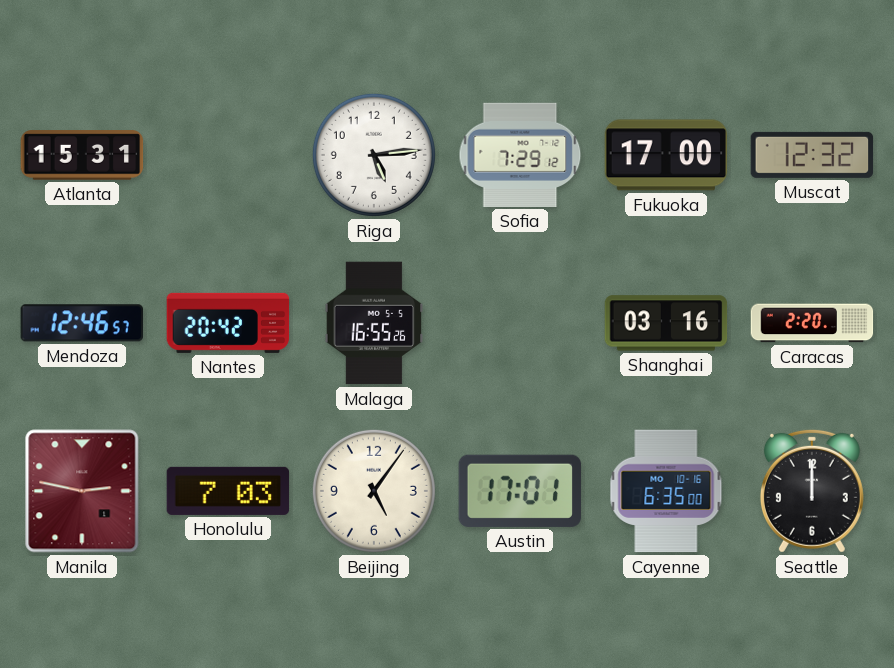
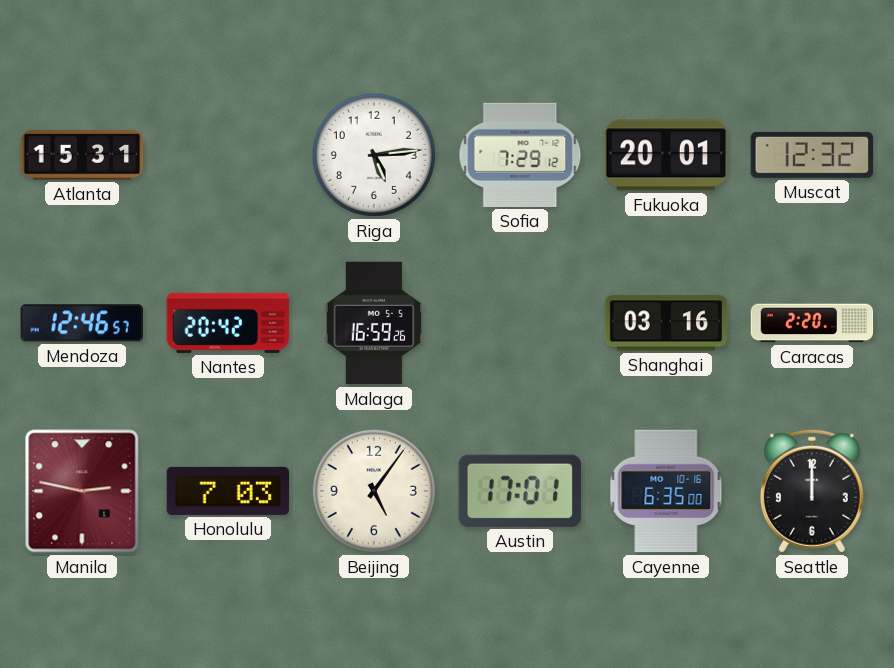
Fukuoka: 17:00 -> 20:01 (666, 155)
Malaga: 16:55 -> 16:59 (374, 323)
